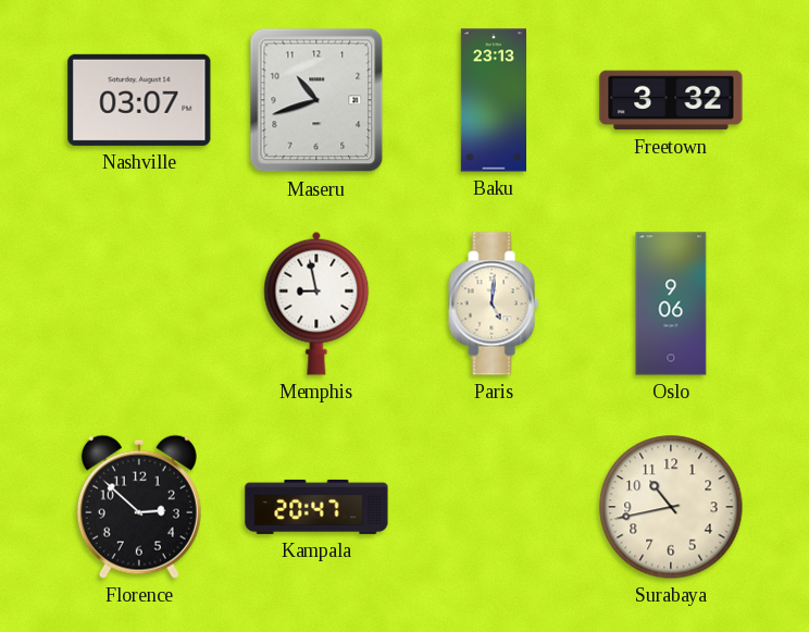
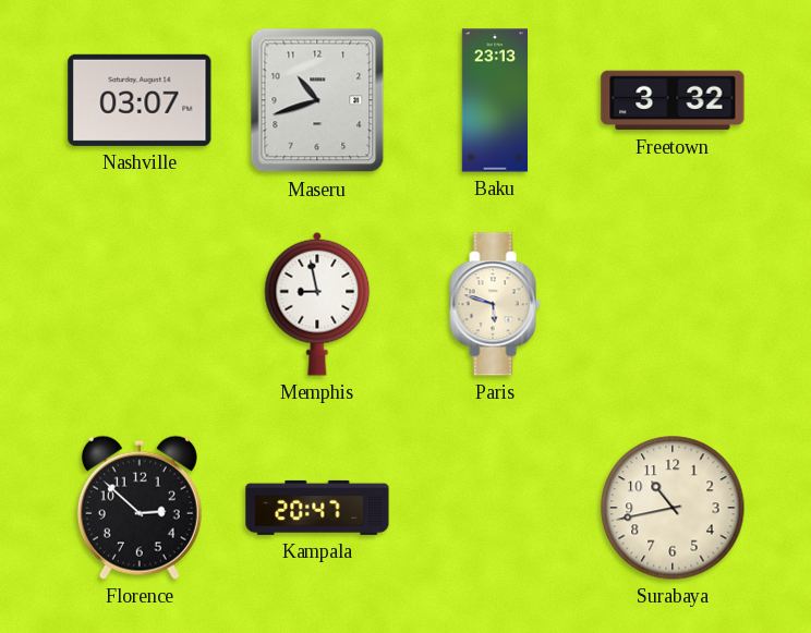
Paris: 5:01 -> 5:48 (495, 304)
Oslo: 9:06 -> none (671, 303)
